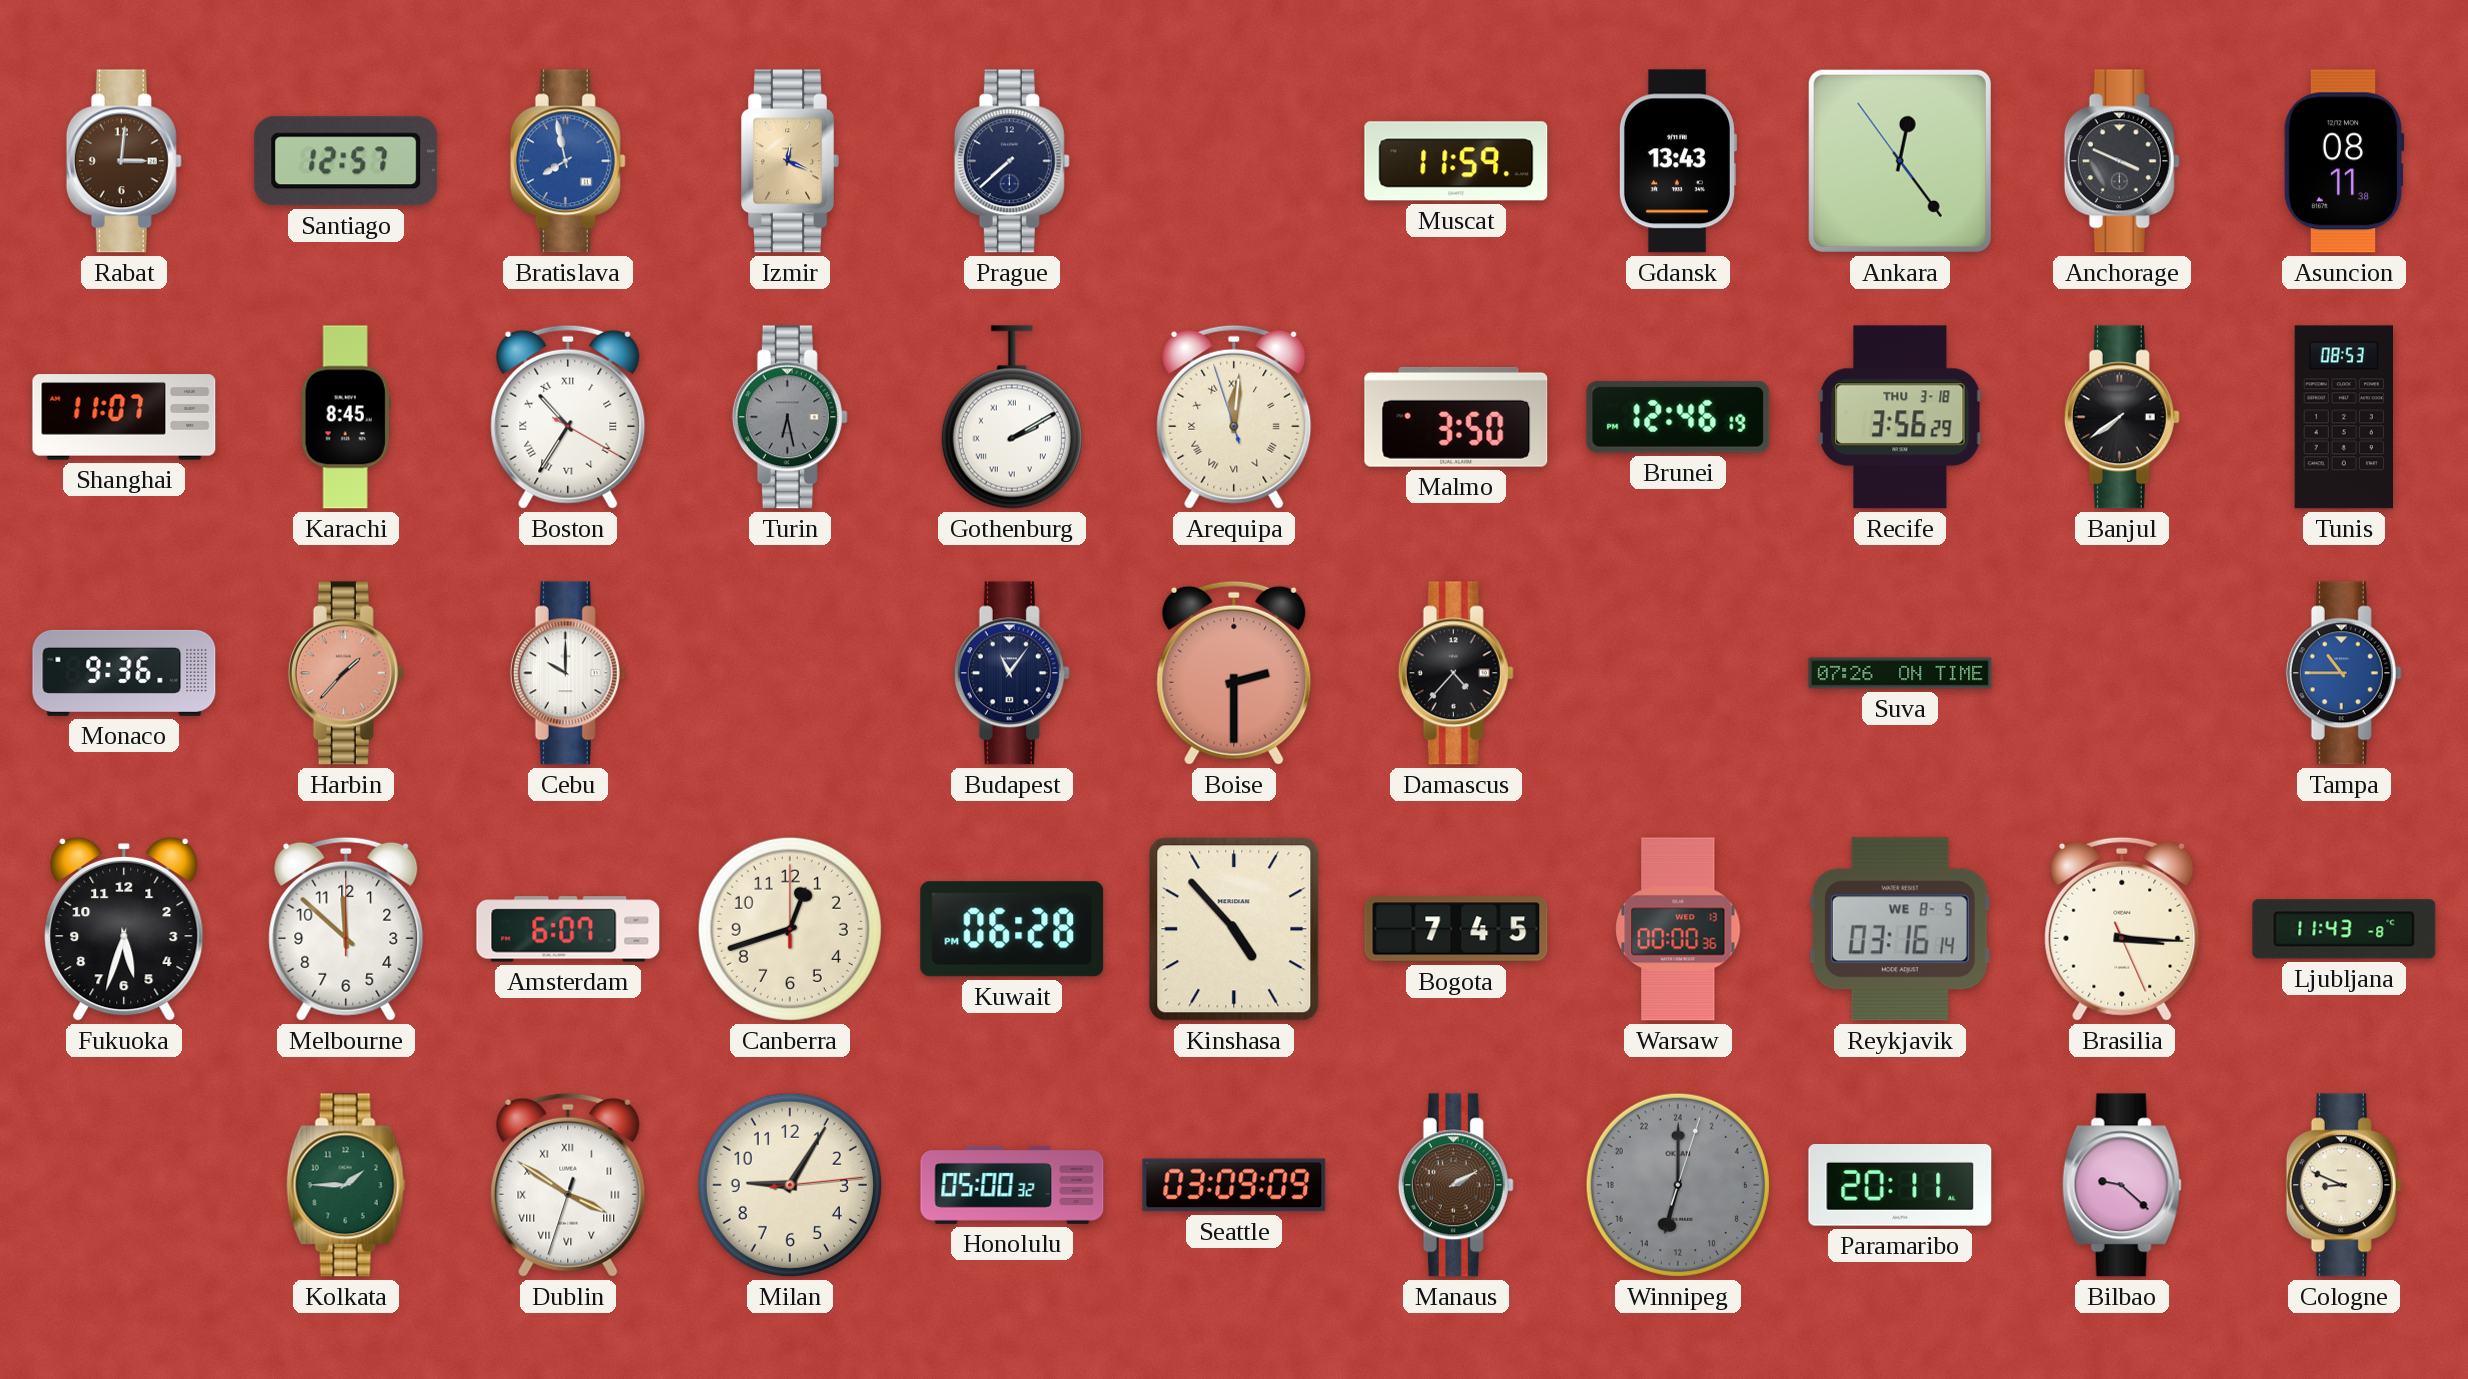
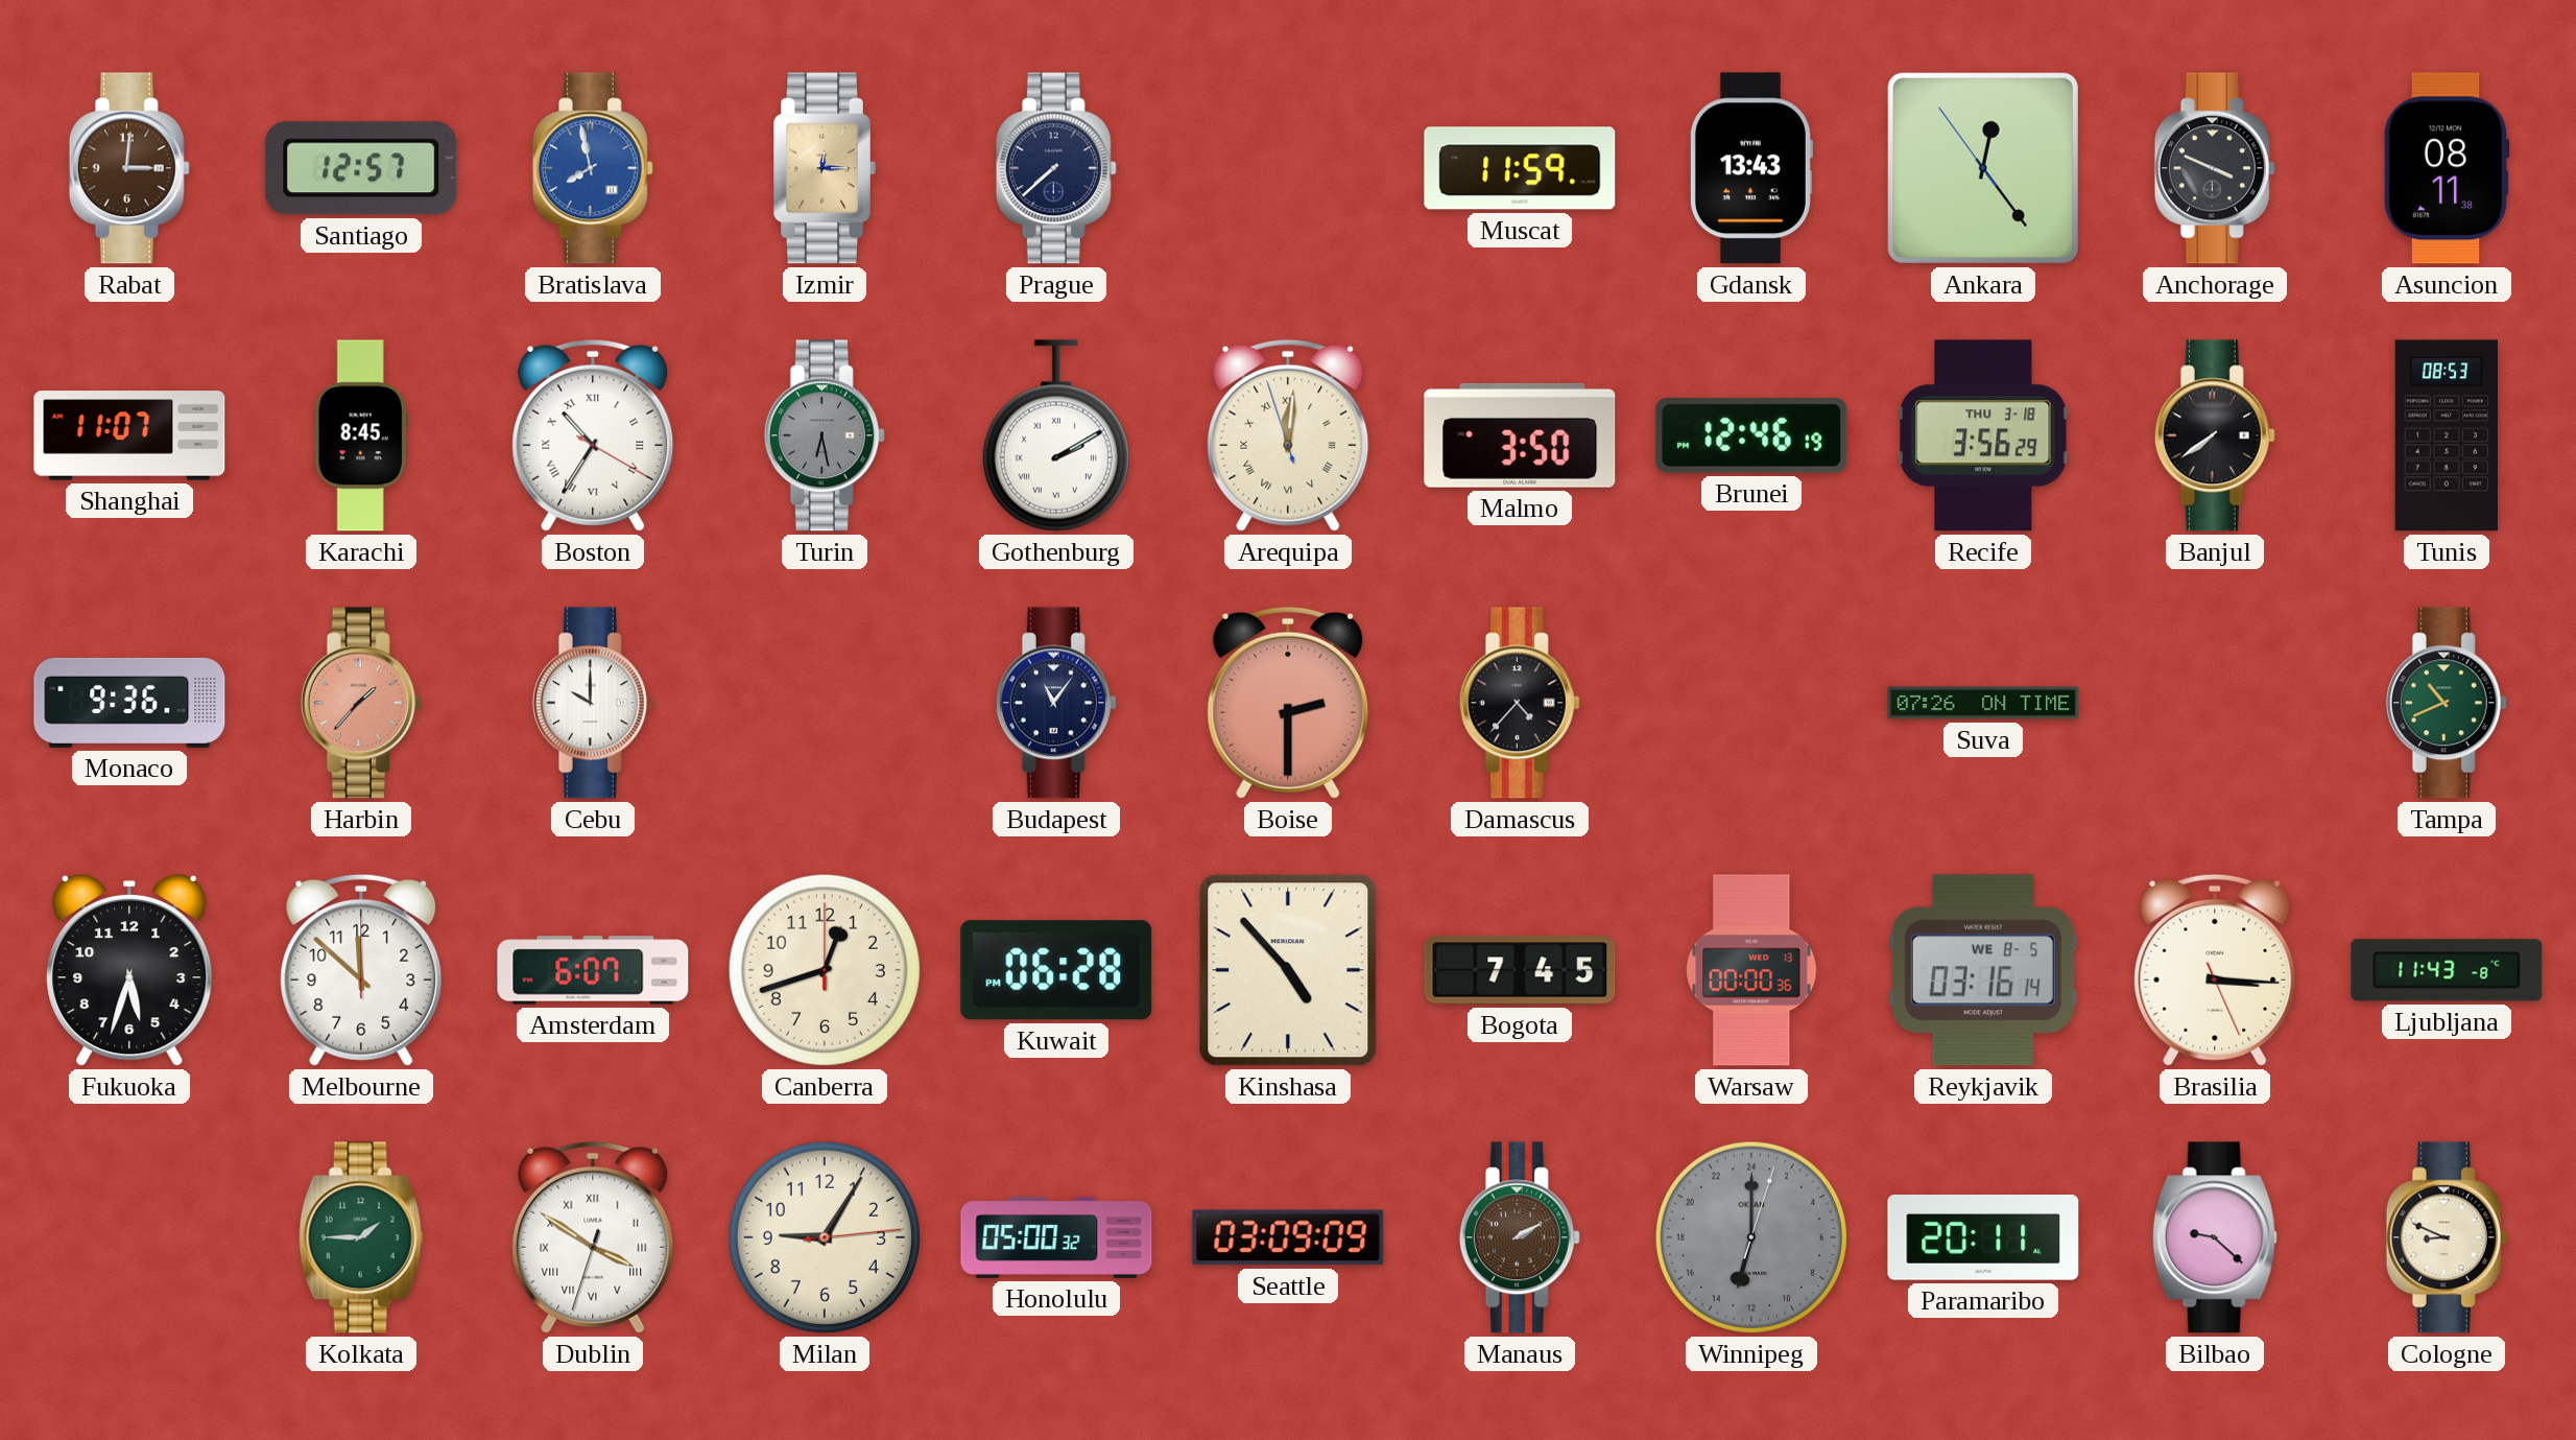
Izmir: 12:19 -> 12:15 (825, 168)
Tampa: 10:45 -> 10:41 (2447, 703)
Tampa dial: blue -> green (2447, 703)
